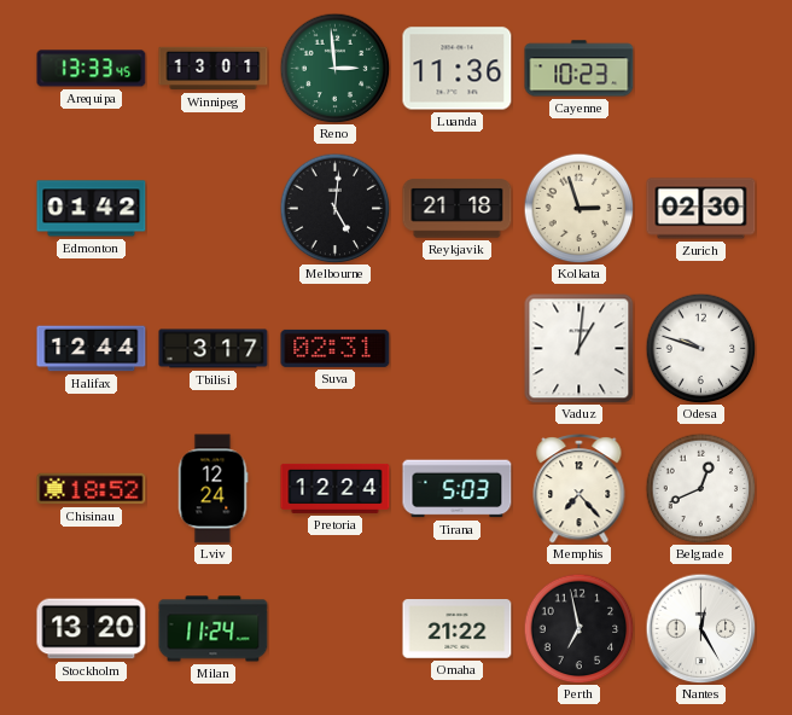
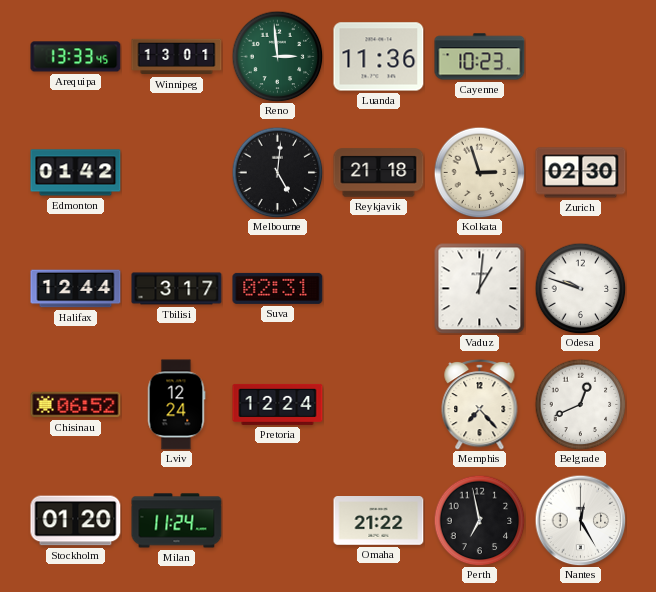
Chisinau: 18:52 -> 06:52 (76, 405)
Tirana: 5:03 -> none (458, 489)
Stockholm: 13:20 -> 01:20 (76, 521)
